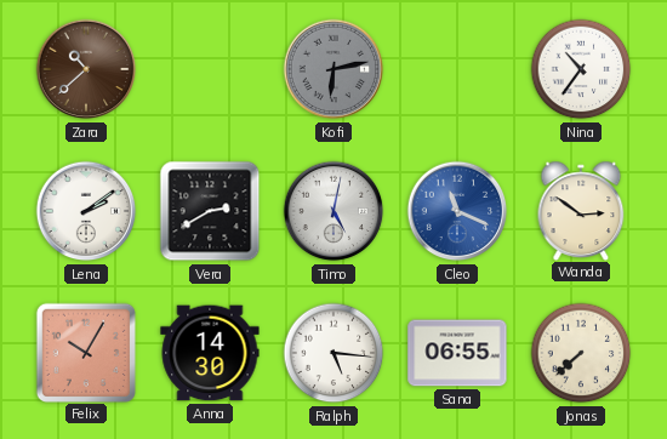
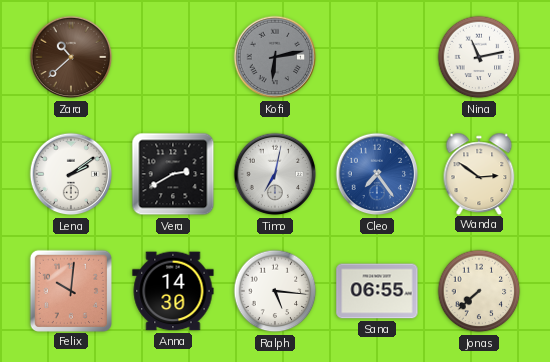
Nina: 10:36 -> 11:13 (479, 57)
Timo: 5:02 -> 7:02 (275, 174)
Cleo: 11:19 -> 7:24 (377, 174)
Felix: 10:05 -> 10:01 (70, 290)
